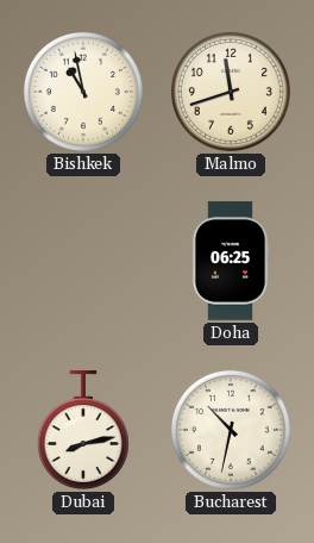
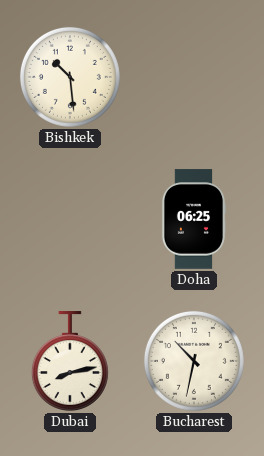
Bishkek: 10:58 -> 10:29 (70, 77)
Malmo: 11:42 -> none (231, 92)
